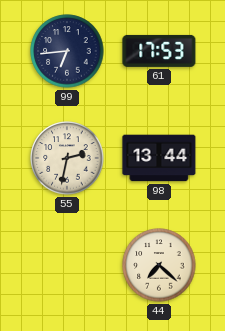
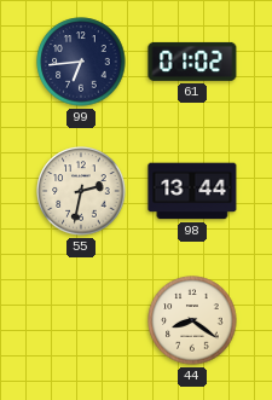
61: 17:53 -> 01:02 (192, 62)
44: 7:22 -> 8:21 (192, 320)
